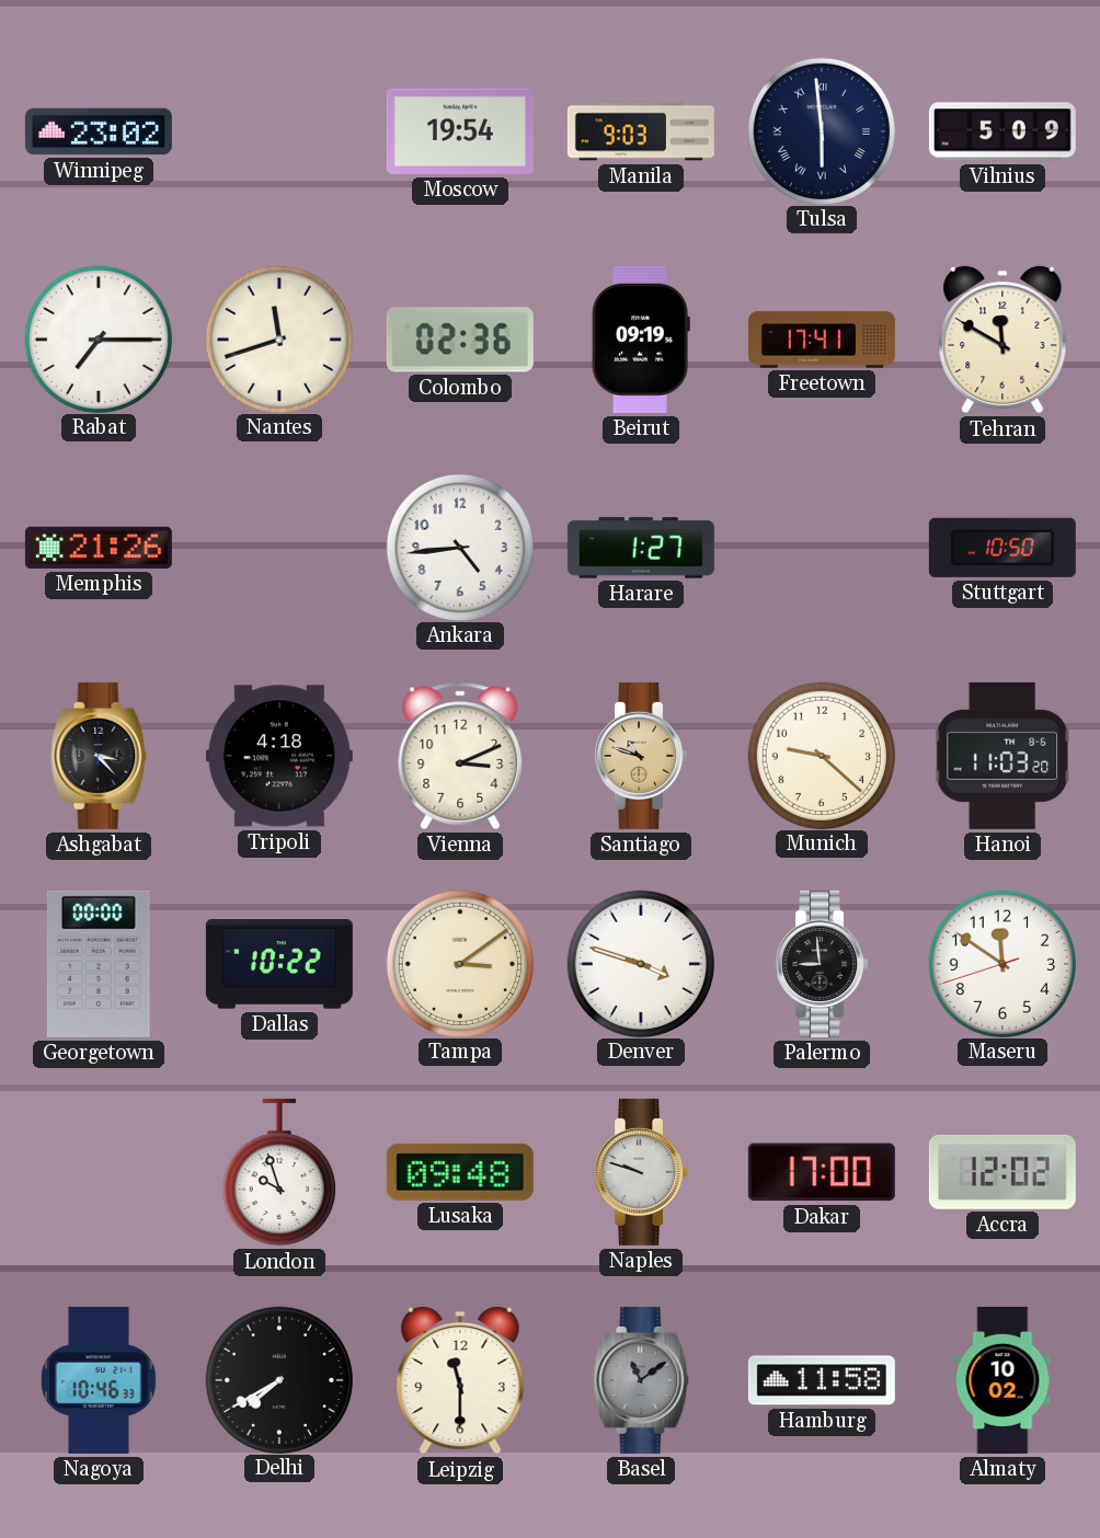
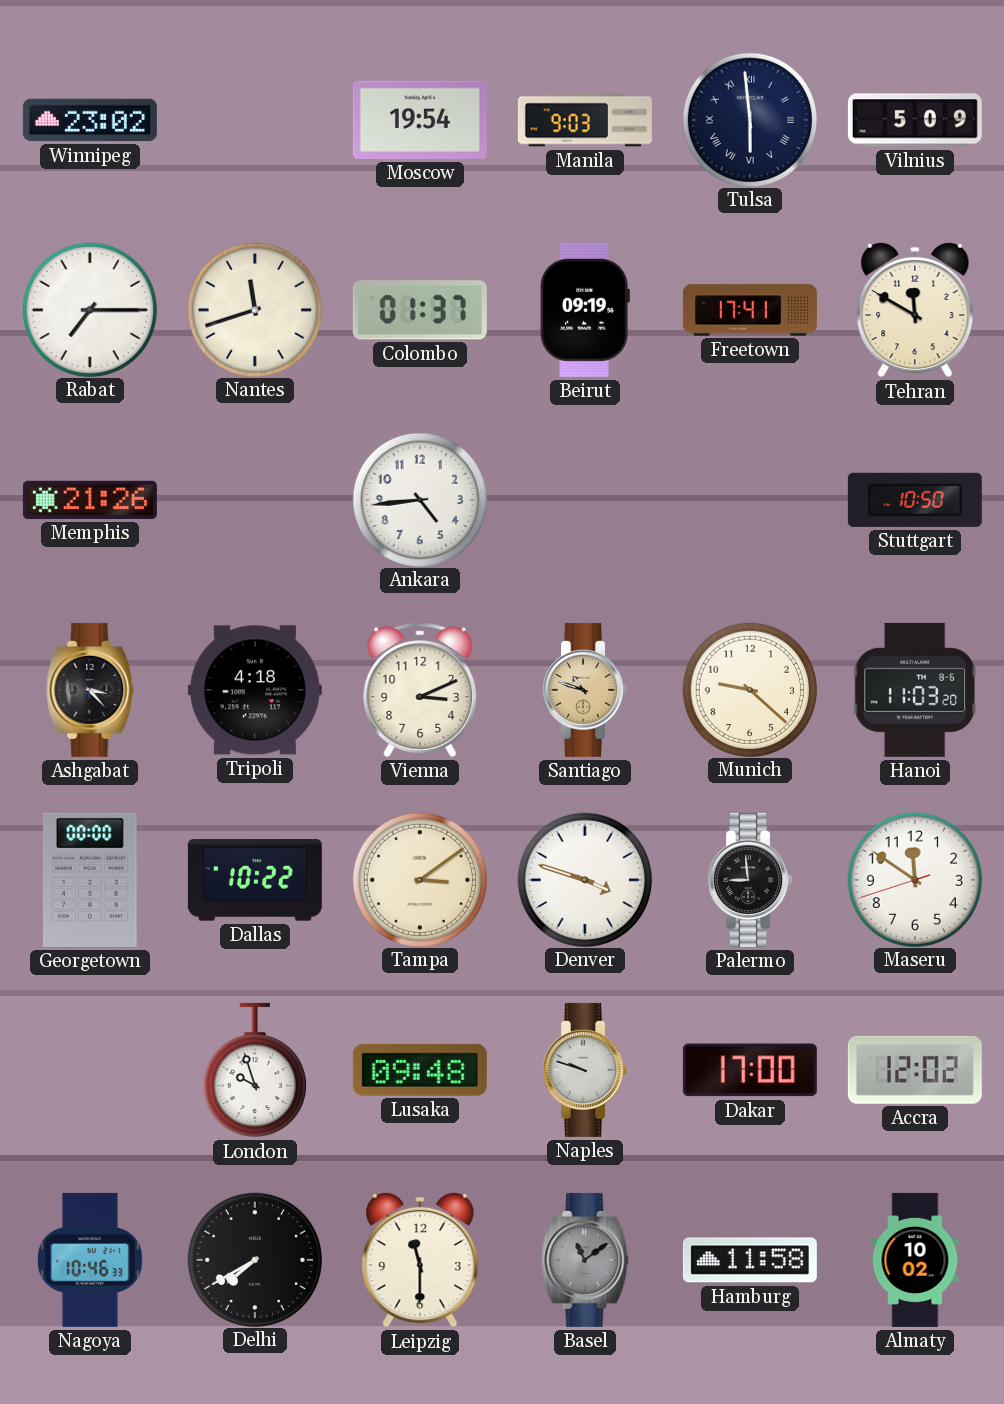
Colombo: 02:36 -> 01:37 (420, 310)
Harare: 1:27 -> none (641, 548)
